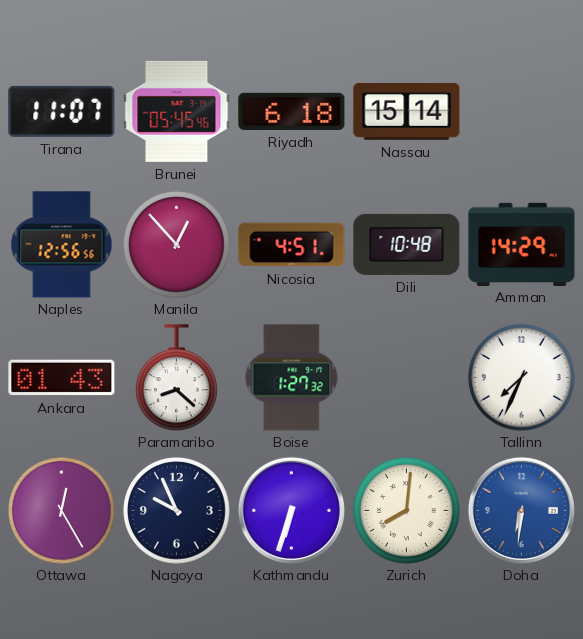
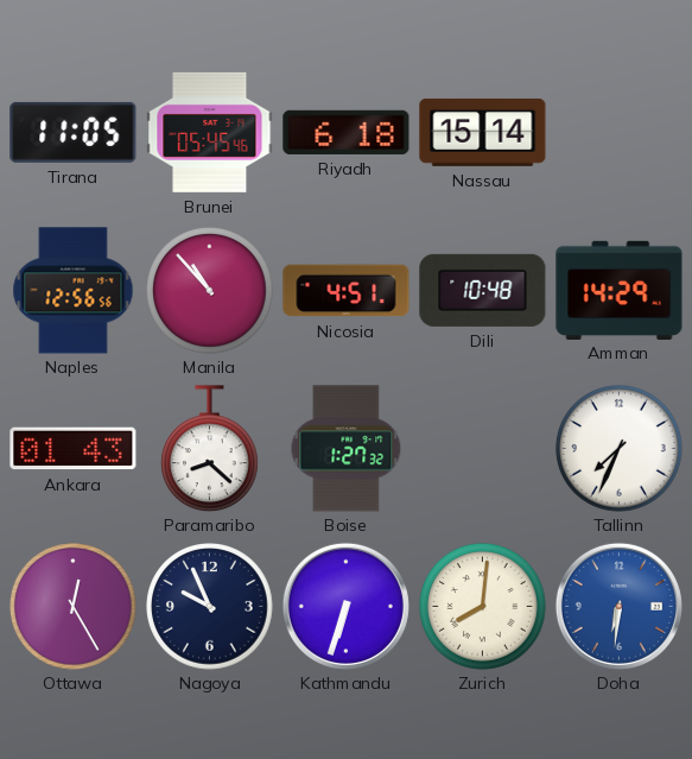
Tirana: 11:07 -> 11:05 (74, 132)
Manila: 12:53 -> 10:53 (210, 291)
